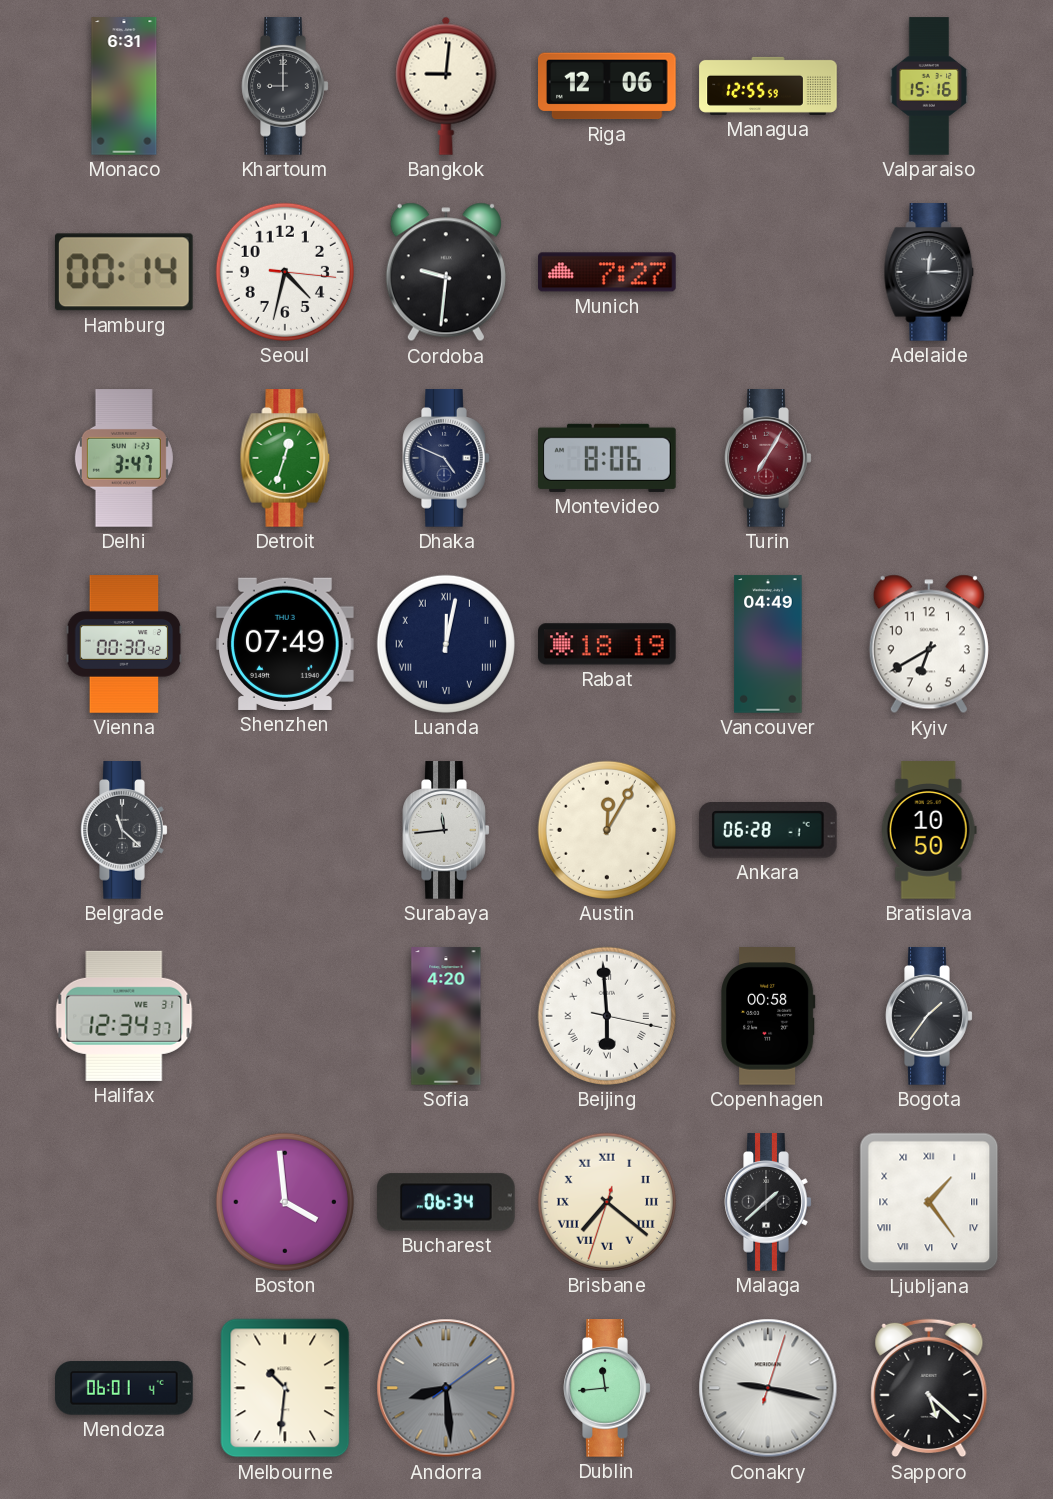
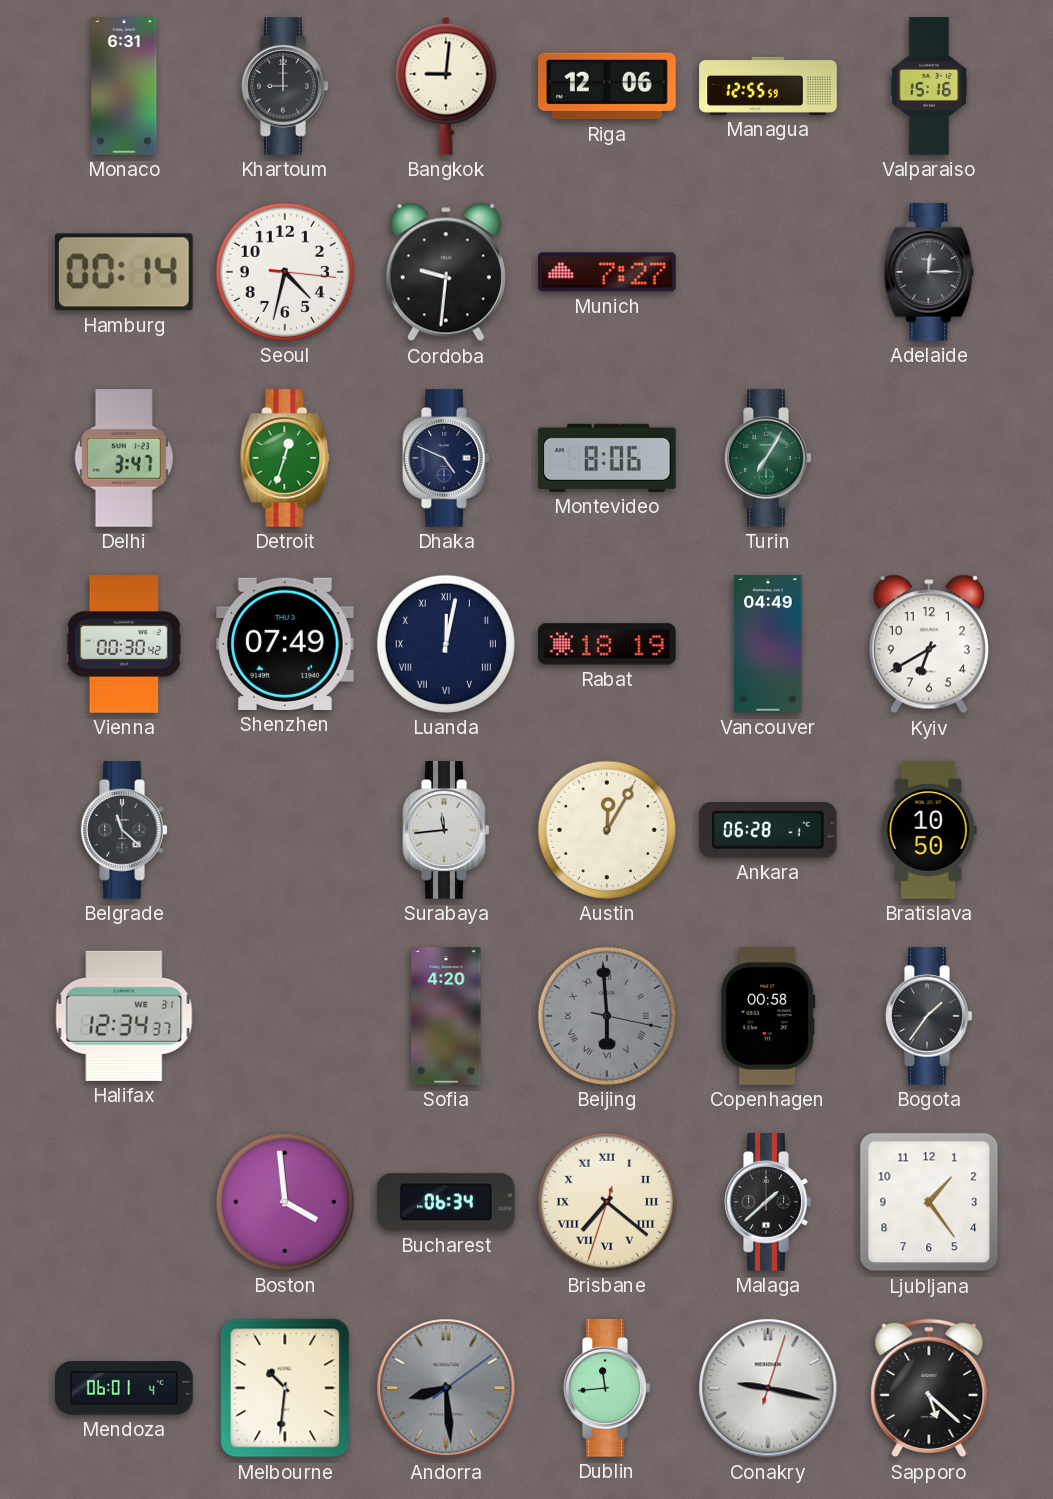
Turin dial: burgundy -> green (768, 458)
Beijing dial: white -> grey (607, 1016)
Ljubljana numerals: Roman -> Arabic (929, 1202)
